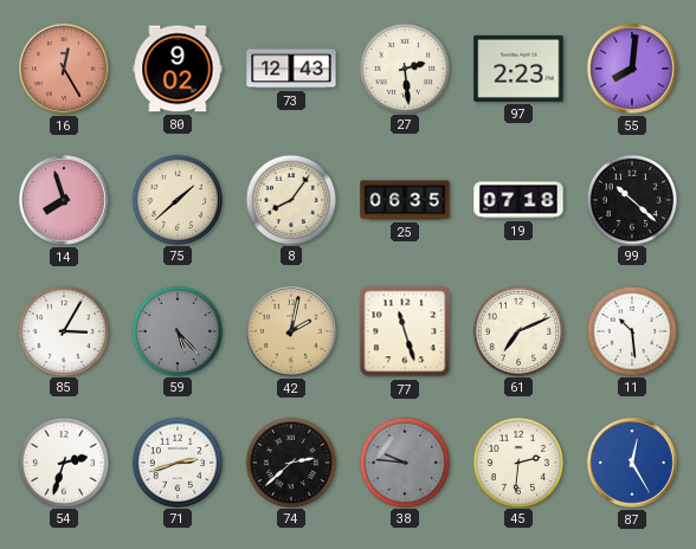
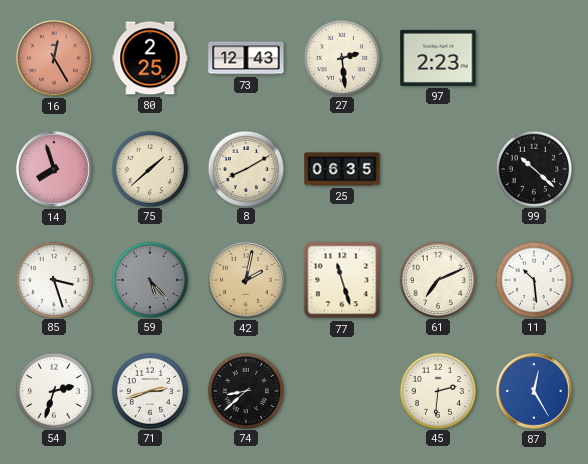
80: 9:02 -> 2:25 (150, 58)
55: 8:01 -> none (633, 70)
8: 8:06 -> 8:10 (245, 168)
19: 07:18 -> none (518, 200)
85: 3:05 -> 3:27 (53, 279)
74: 2:38 -> 8:38 (245, 390)
38: 9:46 -> none (404, 461)
